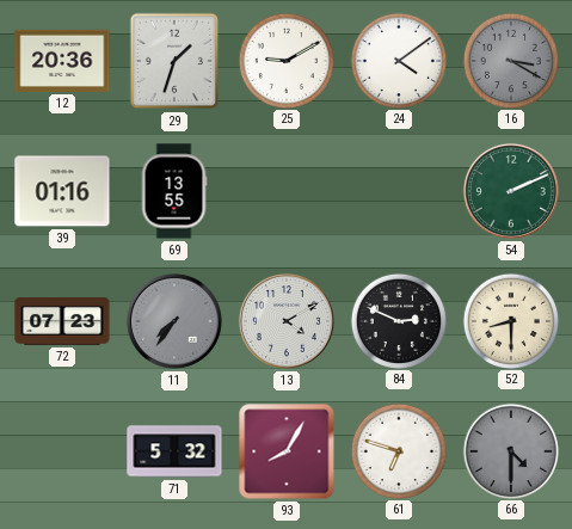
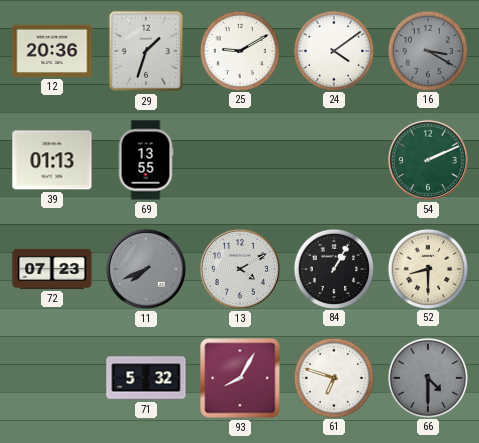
39: 01:16 -> 01:13 (52, 160)
11: 7:36 -> 7:41 (146, 269)
84: 2:49 -> 1:05 (333, 268)
